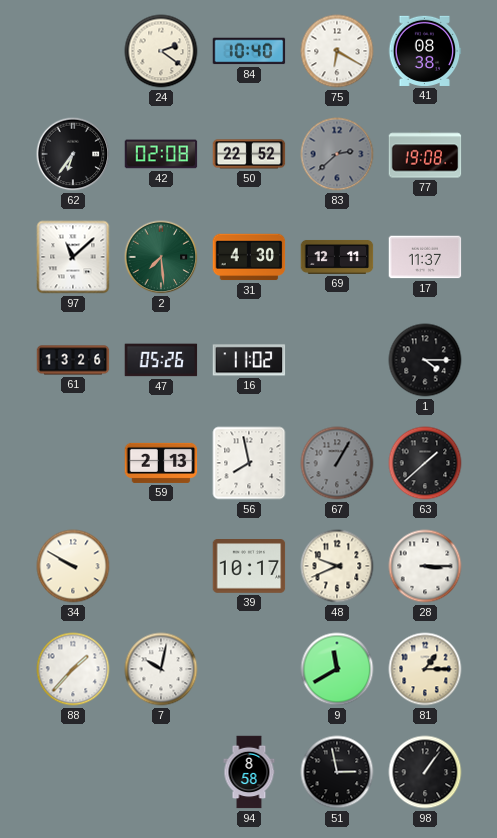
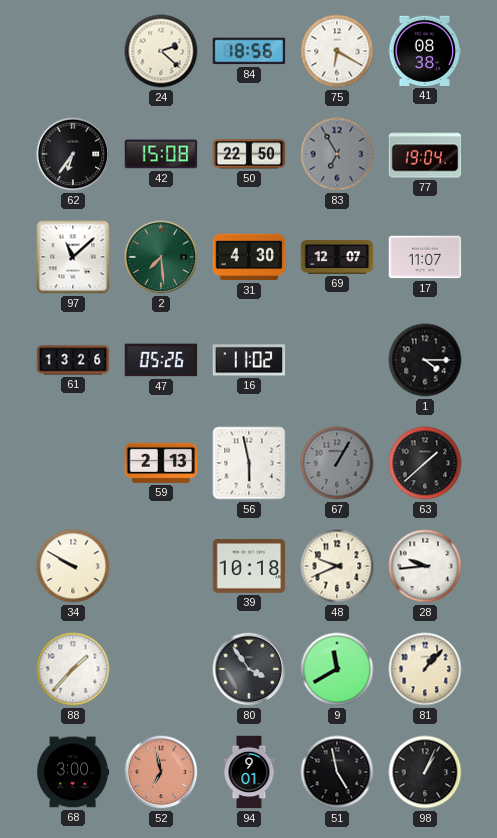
24: 2:21 -> 2:22 (161, 51)
84: 10:40 -> 18:56 (249, 51)
42: 02:08 -> 15:08 (161, 154)
50: 22:52 -> 22:50 (249, 154)
83: 2:38 -> 6:55 (337, 154)
77: 19:08 -> 19:04 (425, 154)
69: 12:11 -> 12:07 (337, 257)
17: 11:37 -> 11:07 (425, 257)
56: 7:58 -> 5:58 (249, 463)
39: 10:17 -> 10:18 (249, 567)
28: 3:15 -> 9:44 (425, 566)
7: 10:02 -> none (161, 669)
80: none -> 3:54 (249, 669)
81: 1:15 -> 1:07 (425, 669)
68: none -> 3:00 (74, 772)
52: none -> 6:58 (161, 772)
94: 8:58 -> 9:01 (249, 772)
51: 2:58 -> 4:58 (337, 772)
98: 1:06 -> 1:04 (425, 772)
